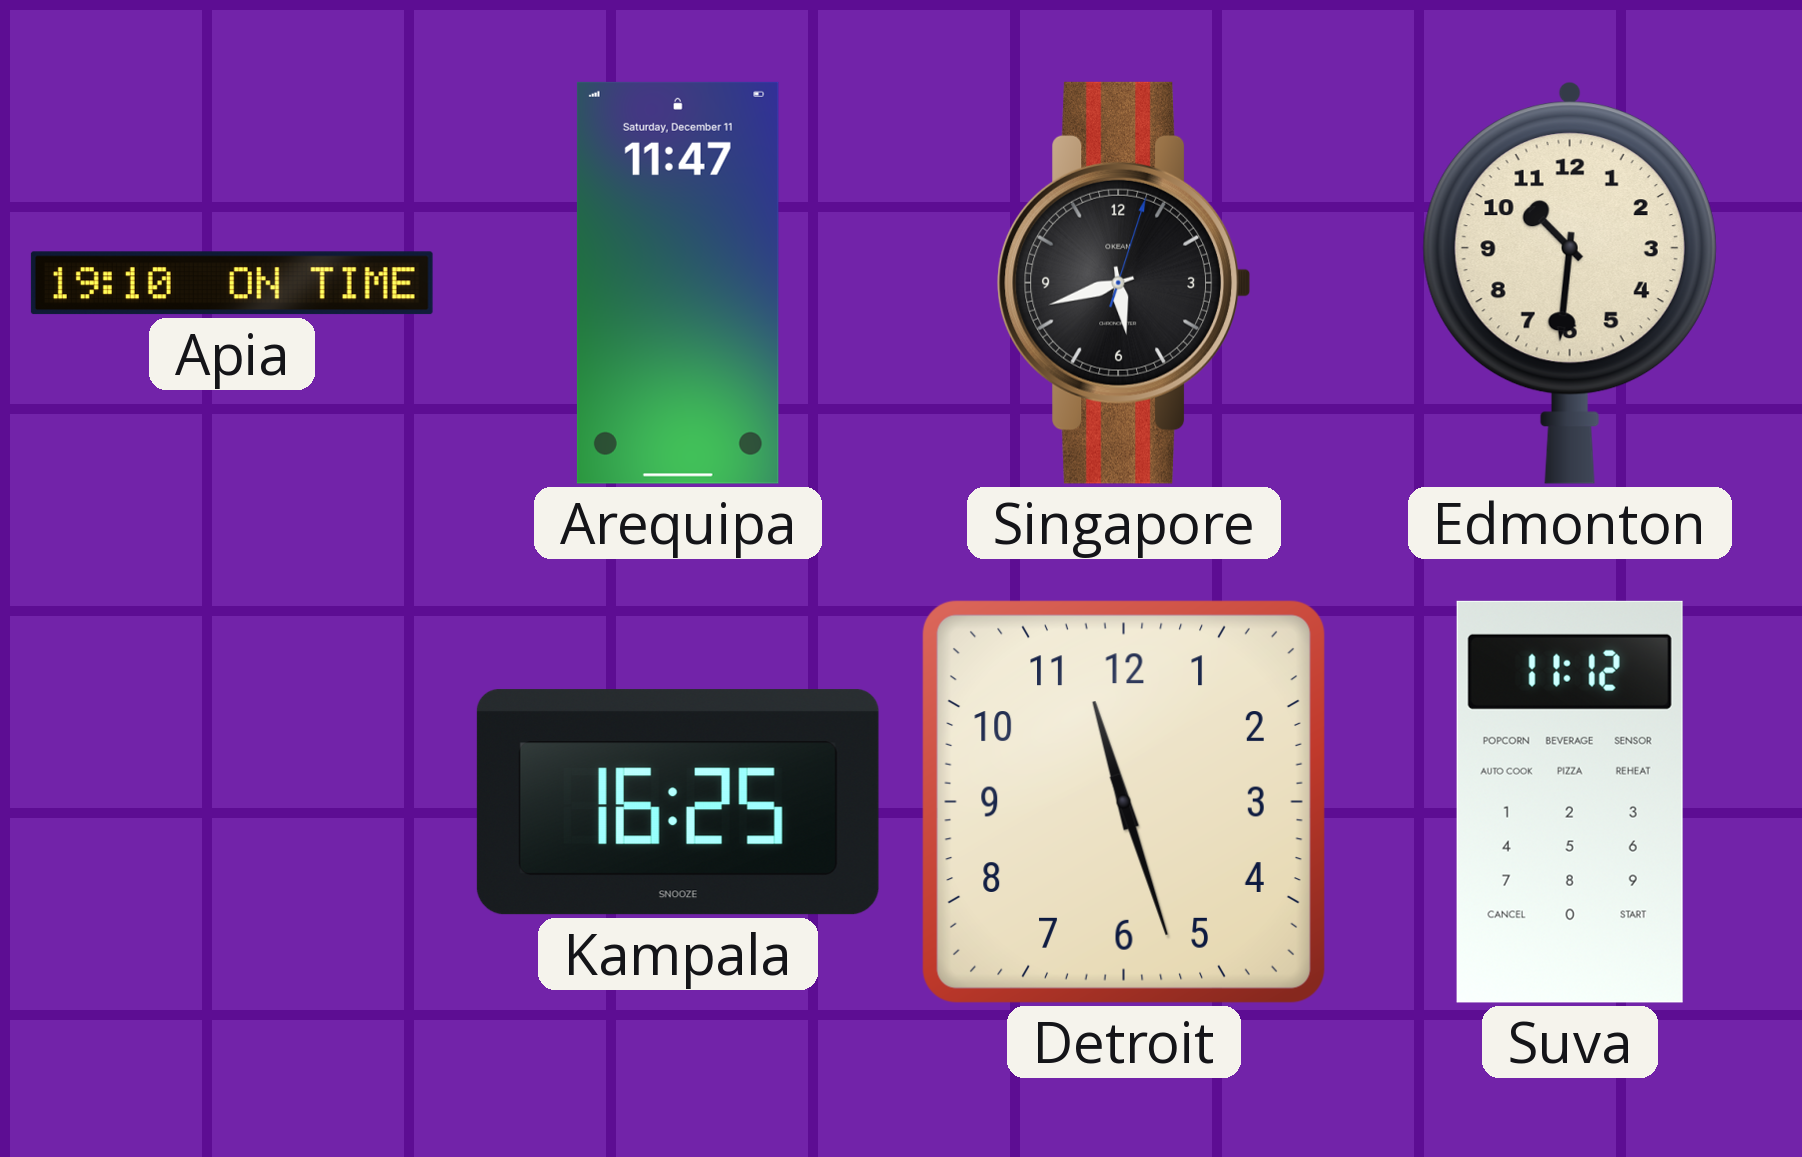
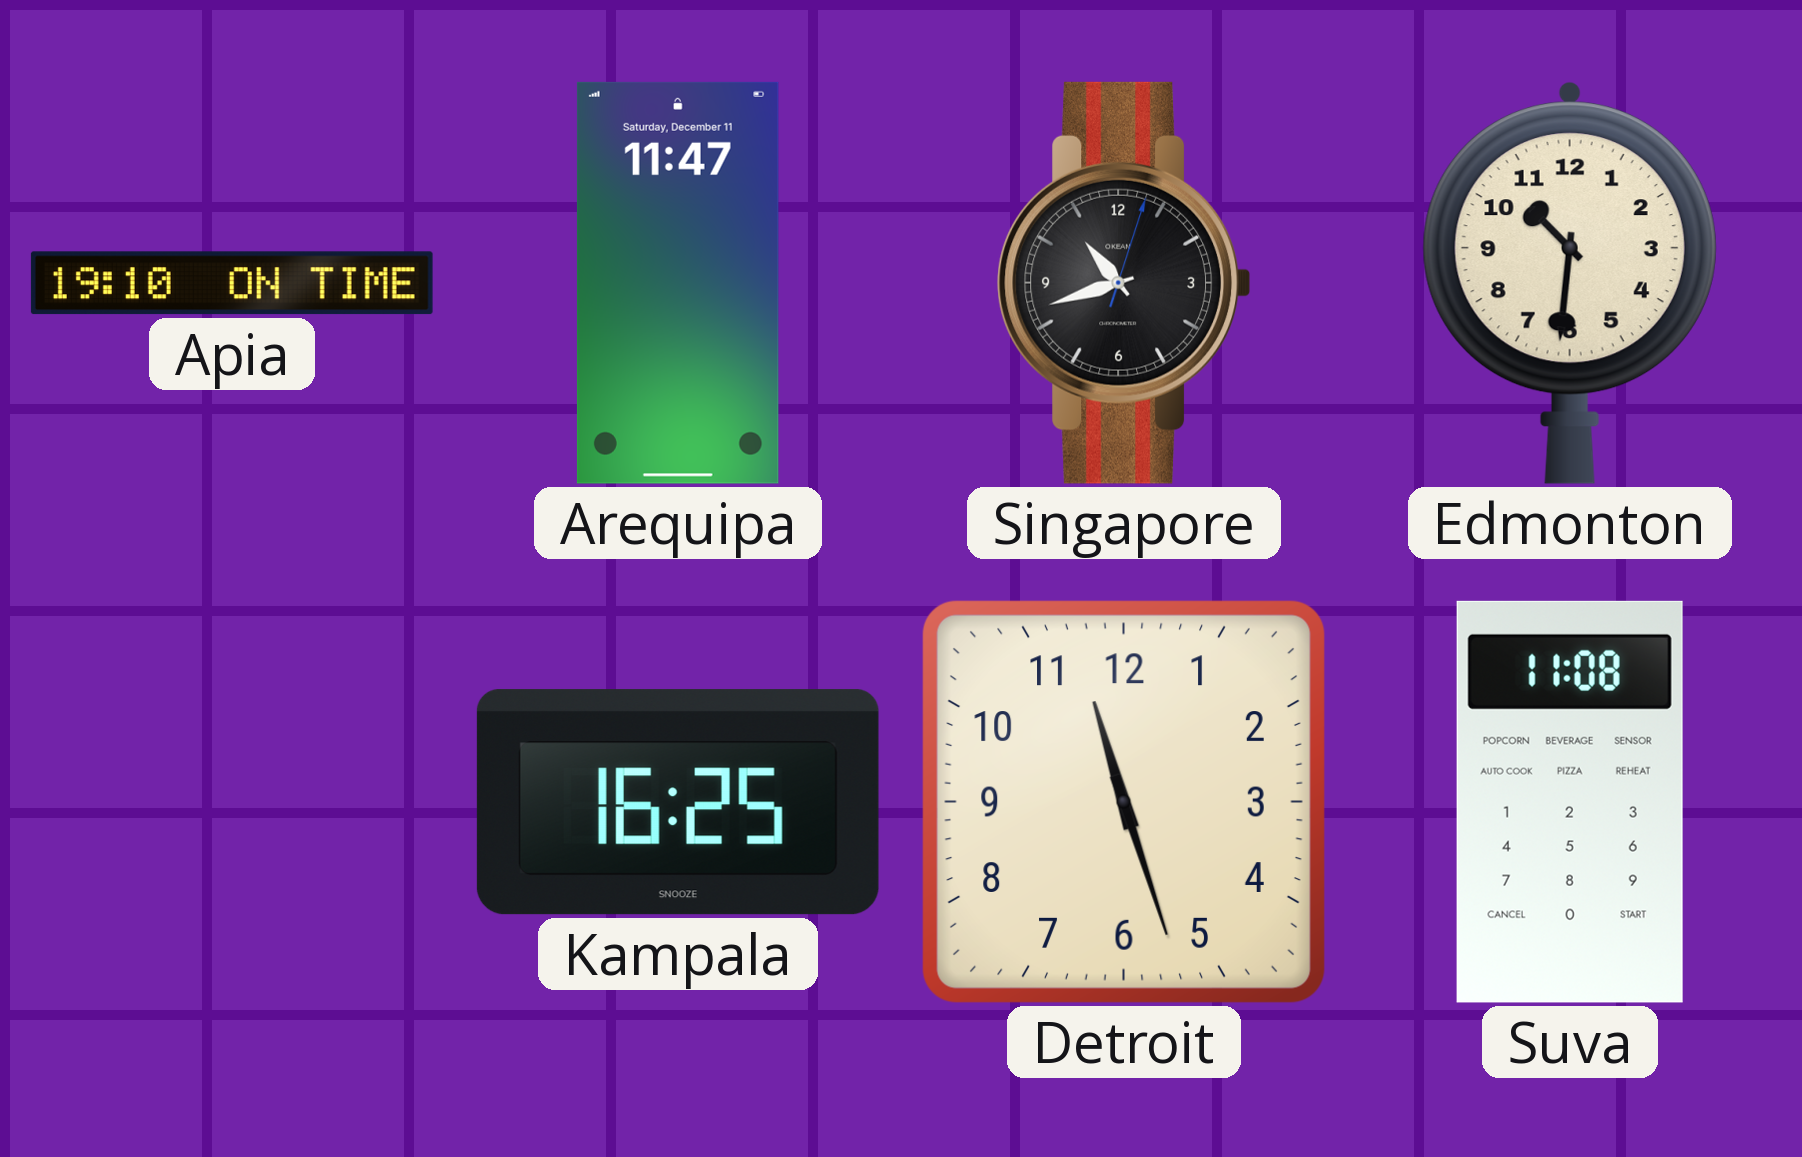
Singapore: 5:42 -> 10:42 (1123, 283)
Suva: 11:12 -> 11:08 (1570, 802)
